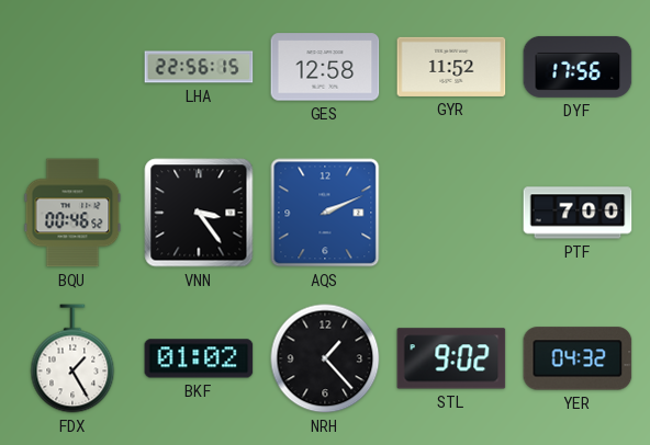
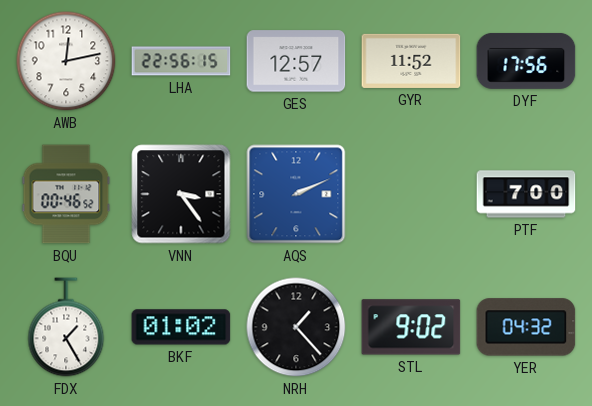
AWB: none -> 12:13 (66, 61)
GES: 12:58 -> 12:57 (296, 61)
